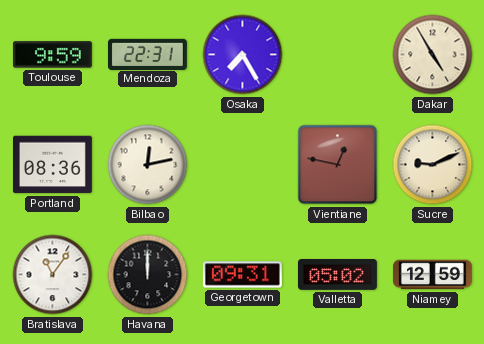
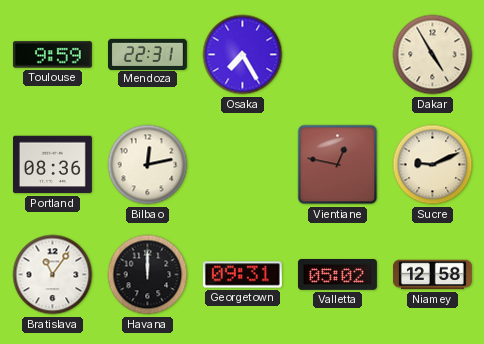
Niamey: 12:59 -> 12:58 (432, 275)
